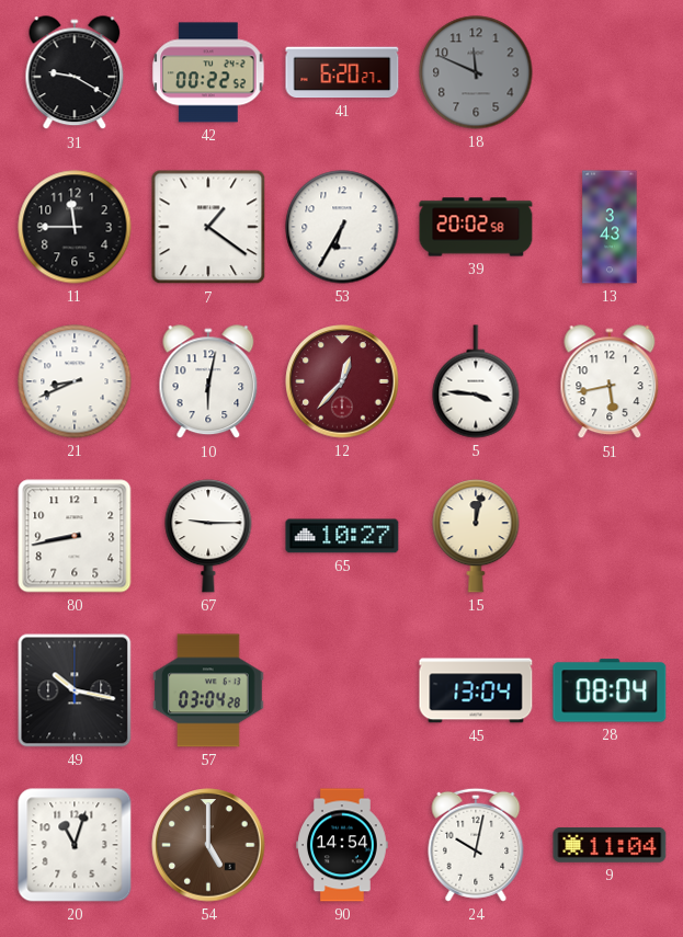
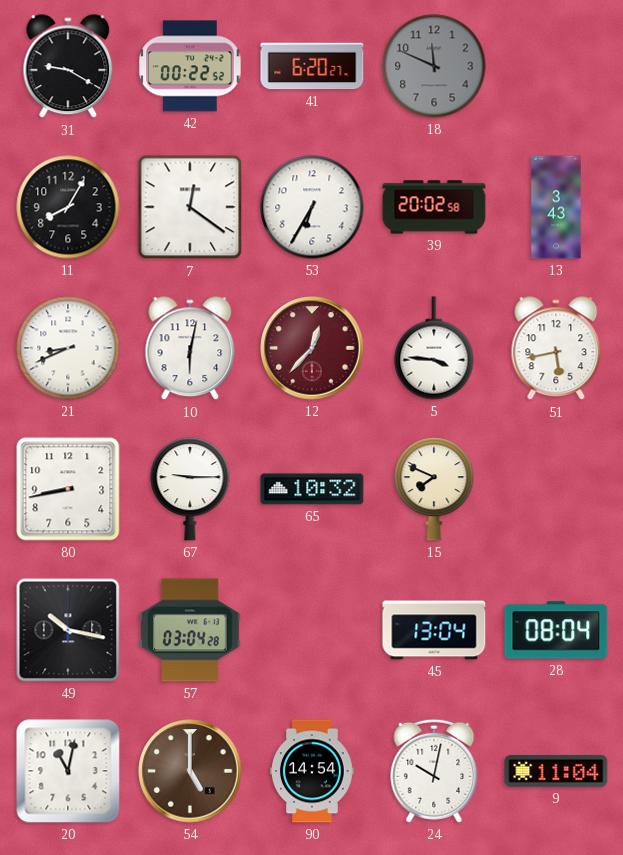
11: 11:45 -> 8:05 (68, 207)
7: 1:21 -> 12:21 (190, 207)
65: 10:27 -> 10:32 (312, 489)
15: 12:02 -> 7:49 (434, 489)
20: 11:03 -> 11:02 (68, 771)
